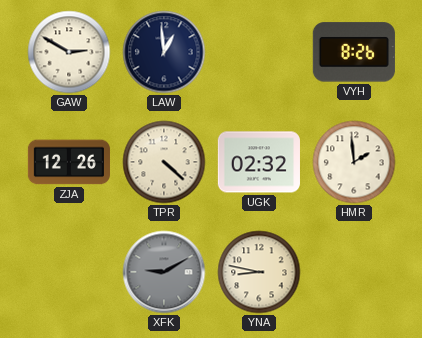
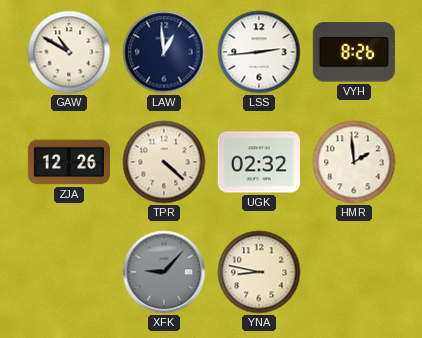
GAW: 2:50 -> 10:50 (69, 52)
LSS: none -> 2:44 (259, 52)
XFK: 9:10 -> 9:07 (164, 272)
